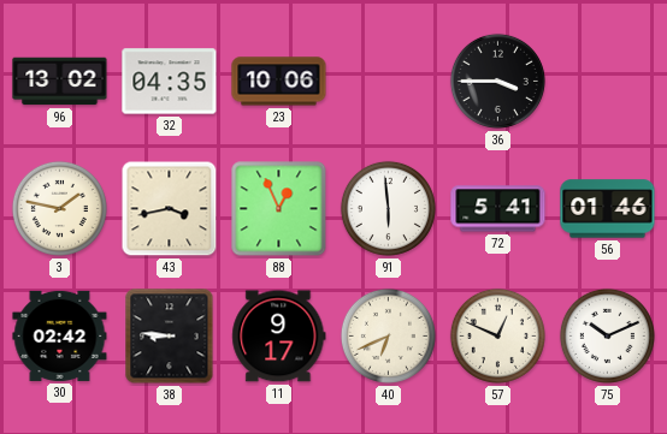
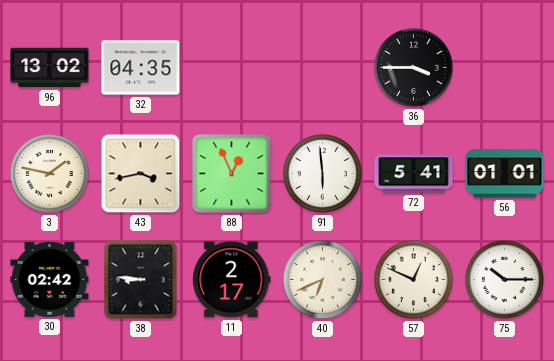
23: 10:06 -> none (279, 82)
56: 01:46 -> 01:01 (505, 174)
11: 9:17 -> 2:17 (232, 280)
75: 10:11 -> 10:15 (504, 279)
